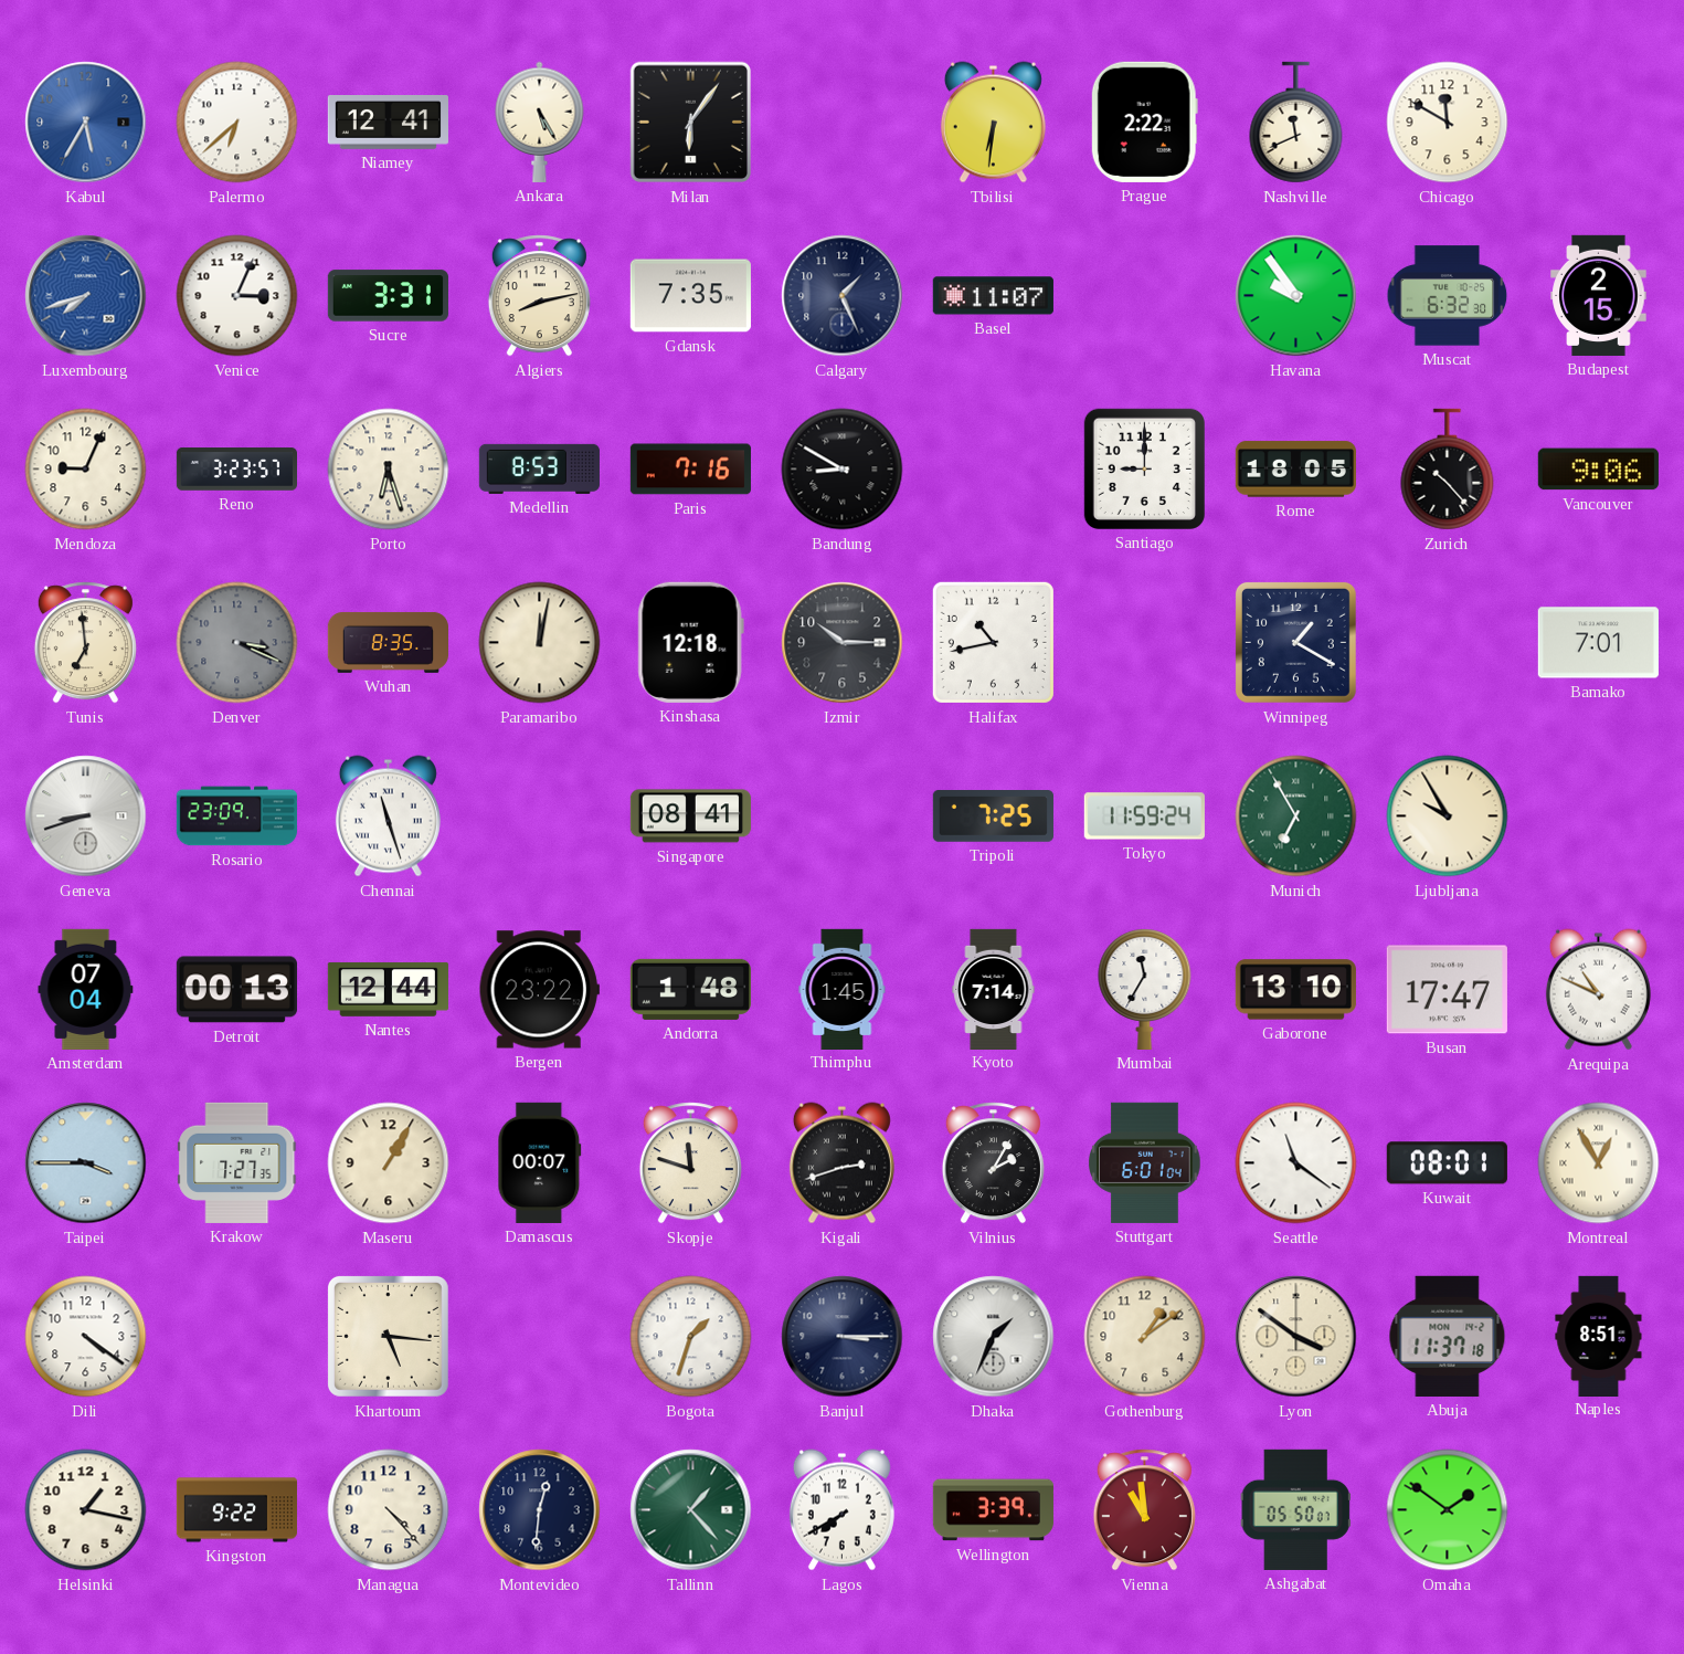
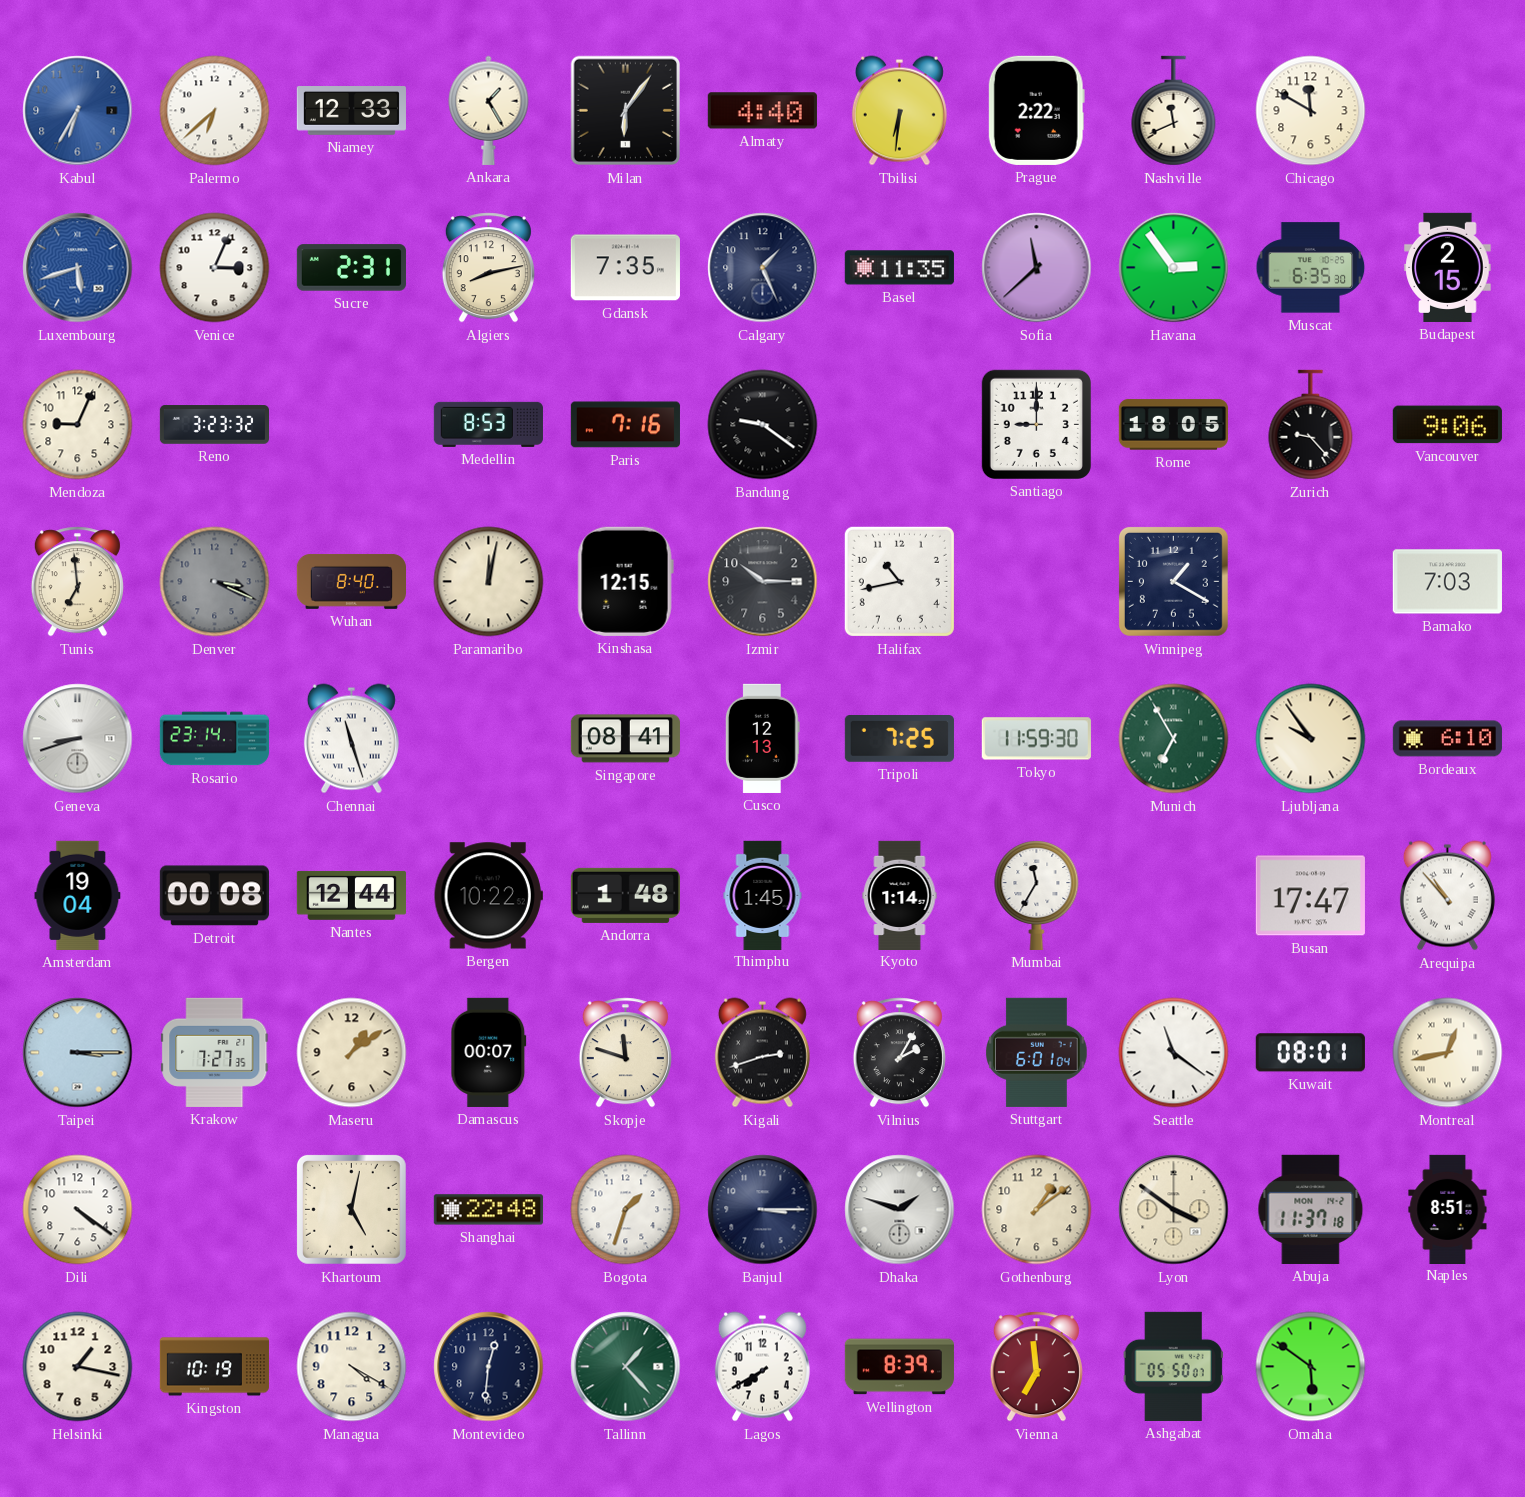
Kabul: 5:35 -> 6:35 (78, 111)
Niamey: 12:41 -> 12:33 (351, 111)
Ankara: 5:25 -> 1:25 (489, 110)
Almaty: none -> 4:40 (762, 111)
Luxembourg: 7:42 -> 5:42 (78, 268)
Sucre: 3:31 -> 2:31 (351, 268)
Basel: 11:07 -> 11:35 (899, 268)
Sofia: none -> 11:38 (1037, 268)
Havana: 9:54 -> 2:54 (1174, 268)
Muscat: 6:32 -> 6:35 (1311, 268)
Reno: 3:23:57 -> 3:23:32 (214, 425)
Porto: 6:27 -> none (389, 470)
Bandung: 8:50 -> 9:21 (763, 425)
Zurich: 10:23 -> 9:23 (1311, 425)
Wuhan: 8:35 -> 8:40 (351, 581)
Kinshasa: 12:18 -> 12:15 (625, 581)
Bamako: 7:01 -> 7:03 (1447, 582)
Rosario: 23:09 -> 23:14 (214, 739)
Cusco: none -> 12:13 (762, 738)
Tokyo: 11:59:24 -> 11:59:30 (1036, 739)
Ljubljana: 9:55 -> 9:54 (1311, 739)
Bordeaux: none -> 6:10 (1447, 739)
Amsterdam: 07:04 -> 19:04 (78, 895)
Detroit: 00:13 -> 00:08 (214, 896)
Bergen: 23:22 -> 10:22 (488, 896)
Kyoto: 7:14 -> 1:14 (900, 895)
Gaborone: 13:10 -> none (1295, 990)
Arequipa: 10:49 -> 10:53 (1447, 896)
Taipei: 3:45 -> 3:15 (78, 1053)
Maseru: 1:05 -> 1:09 (352, 1053)
Montreal: 12:55 -> 12:43 (1448, 1053)
Khartoum: 5:16 -> 5:02 (351, 1209)
Shanghai: none -> 22:48 (488, 1210)
Dhaka: 1:34 -> 1:48 (900, 1210)
Kingston: 9:22 -> 10:19 (214, 1367)
Managua: 4:23 -> 4:20 (352, 1367)
Wellington: 3:39 -> 8:39 (899, 1367)
Vienna: 10:59 -> 6:59 (1036, 1367)
Omaha: 1:51 -> 5:51 (1311, 1367)
